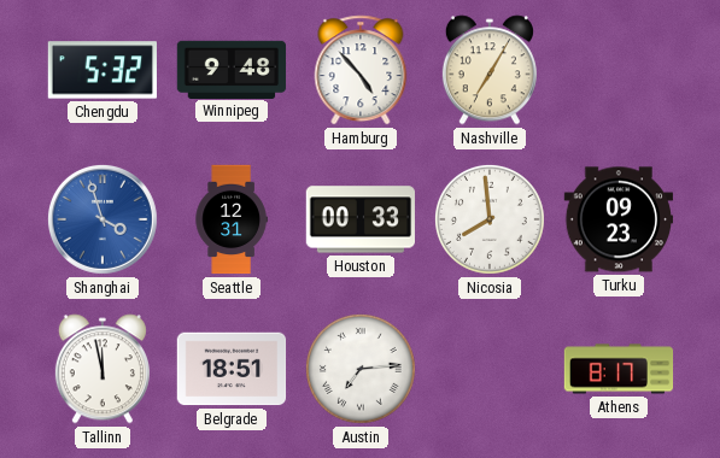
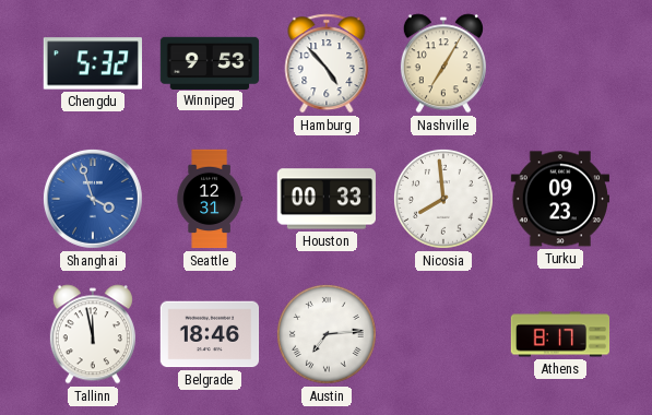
Winnipeg: 9:48 -> 9:53 (210, 62)
Belgrade: 18:51 -> 18:46 (210, 334)
